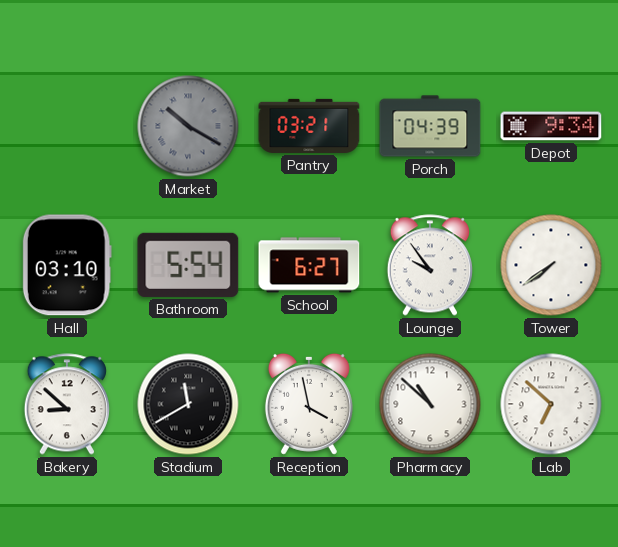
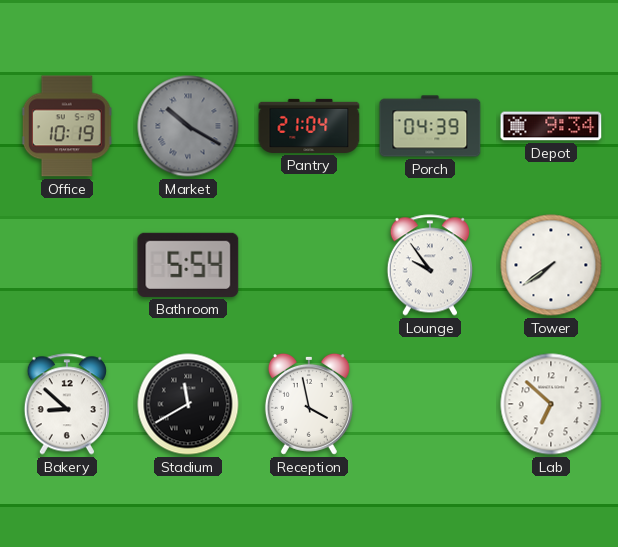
Office: none -> 10:19 (67, 126)
Pantry: 03:21 -> 21:04 (309, 126)
Hall: 03:10 -> none (67, 265)
School: 6:27 -> none (309, 265)
Pharmacy: 10:52 -> none (430, 404)
